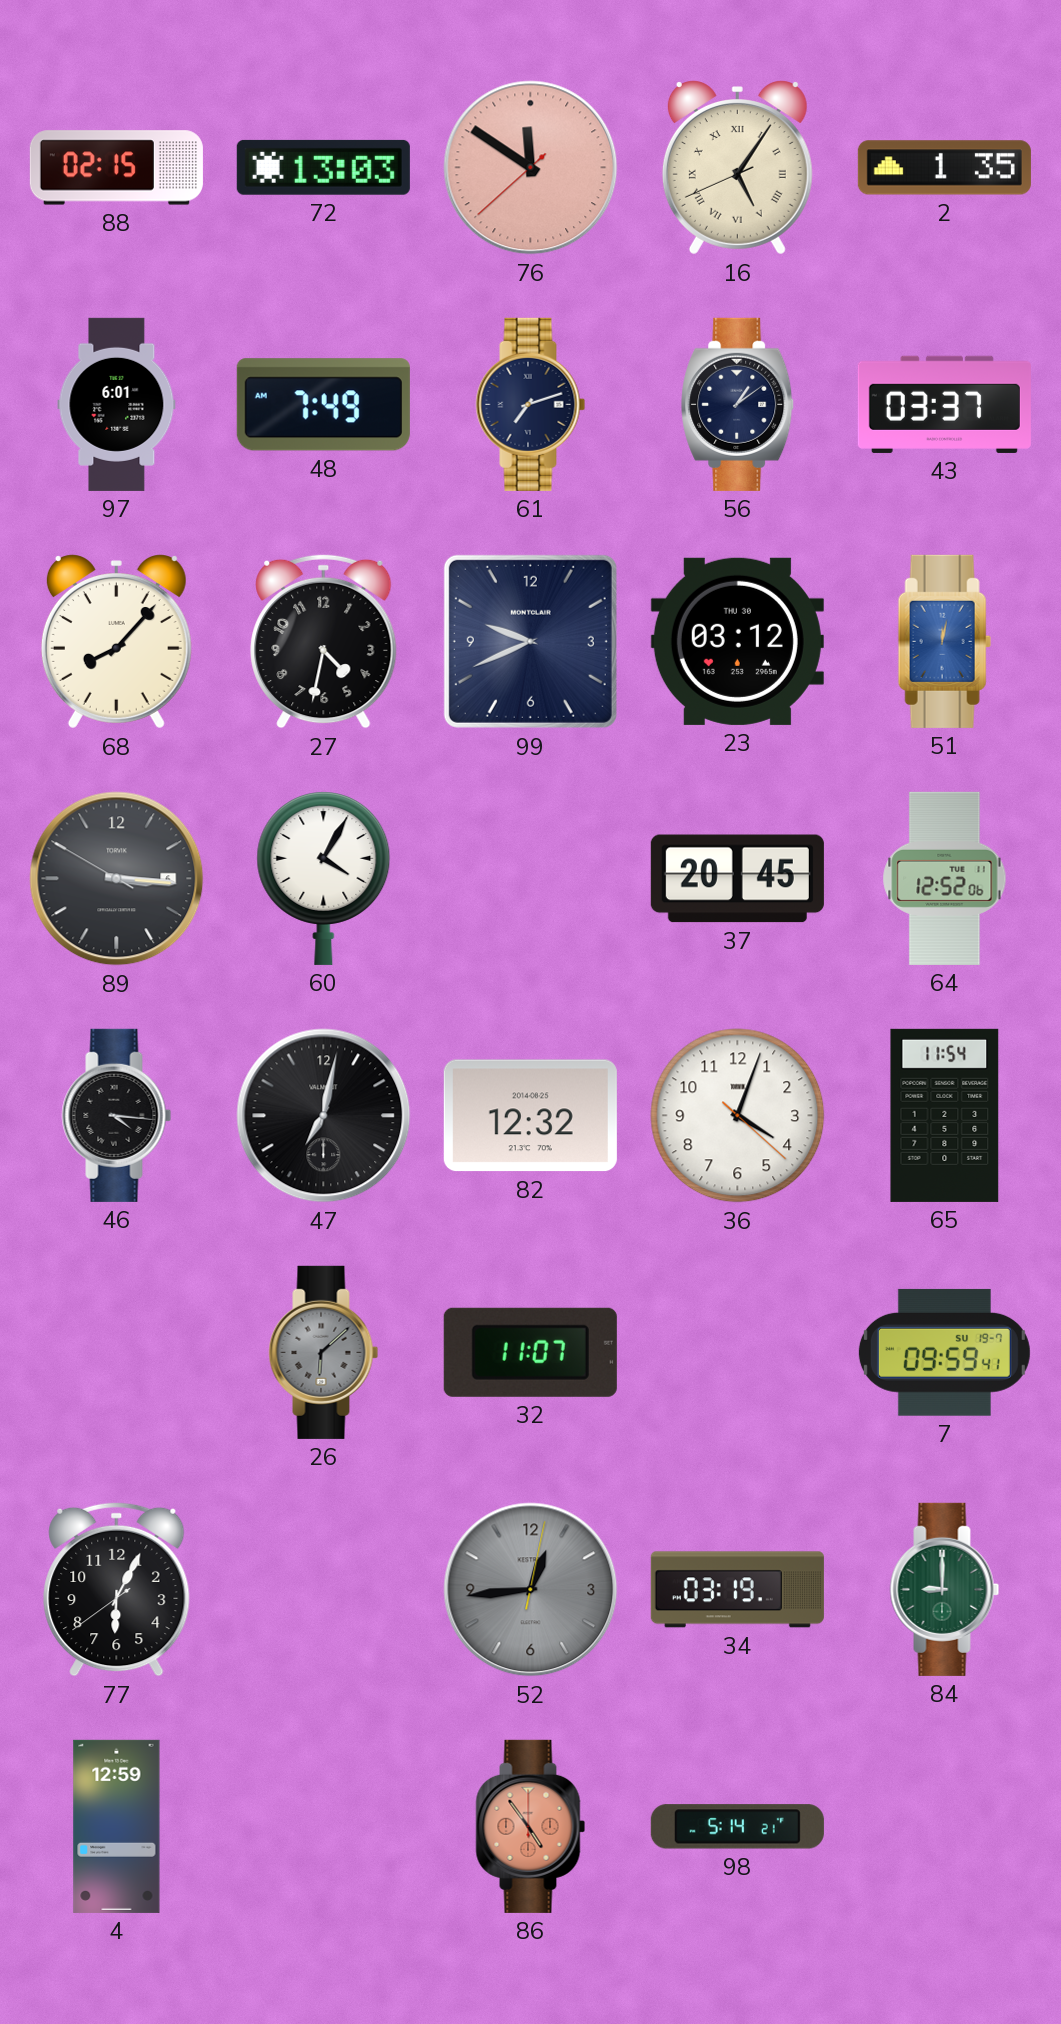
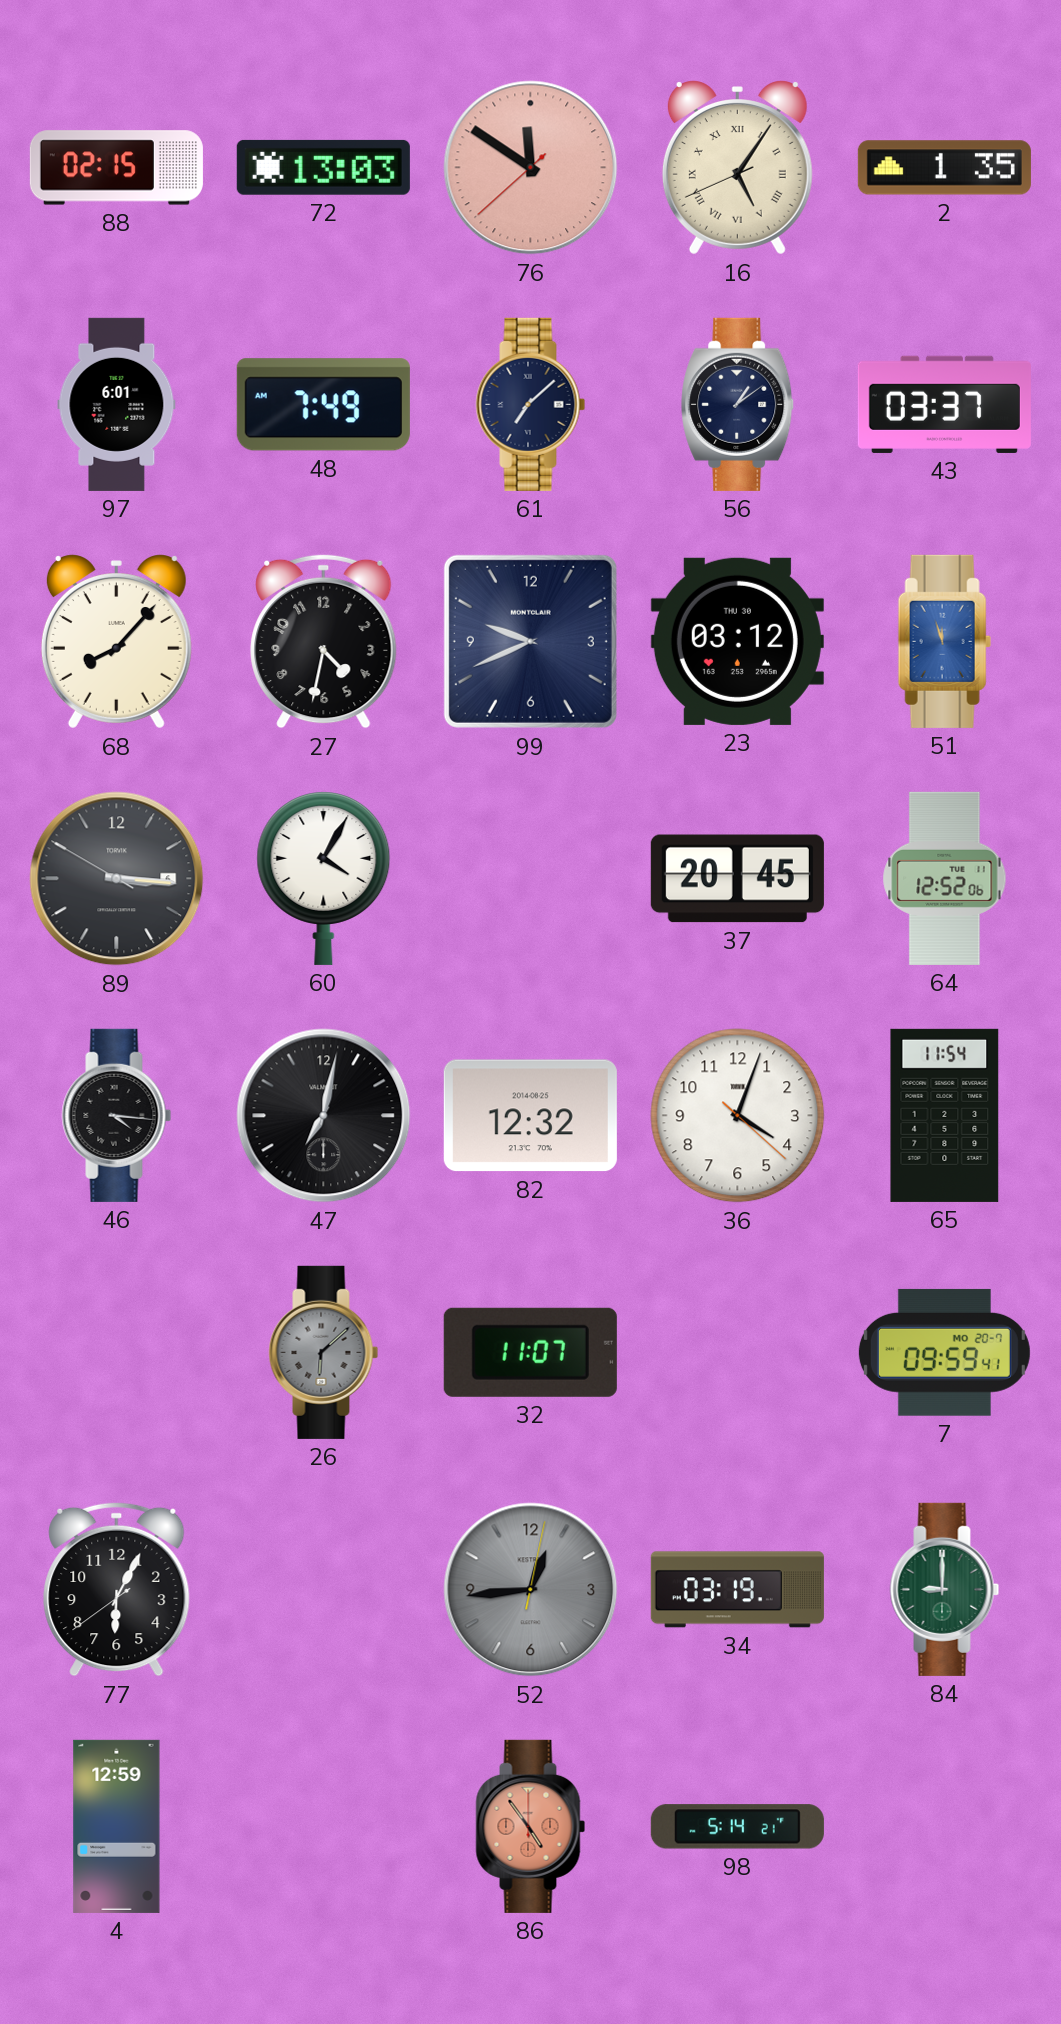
61: 7:12 -> 7:08 (531, 404)
51: 12:02 -> 11:57 (944, 641)
7 date: SU 19-7 -> MO 20-7 (944, 1352)
